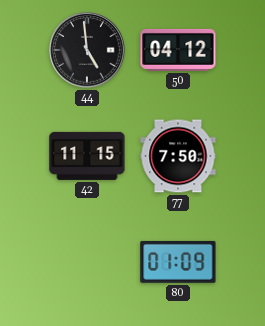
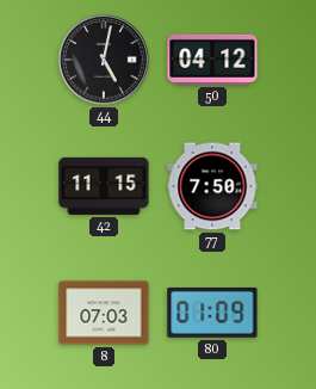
44: 4:59 -> 5:02 (104, 60)
8: none -> 07:03 (104, 313)
